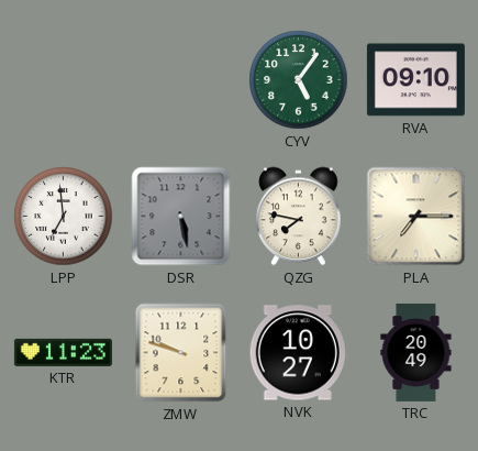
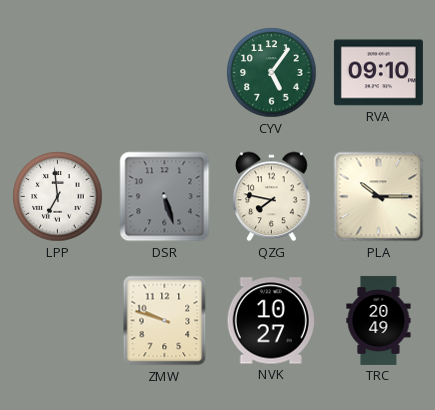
DSR: 5:28 -> 5:27 (165, 197)
PLA: 7:15 -> 10:15 (379, 197)
KTR: 11:23 -> none (63, 352)
